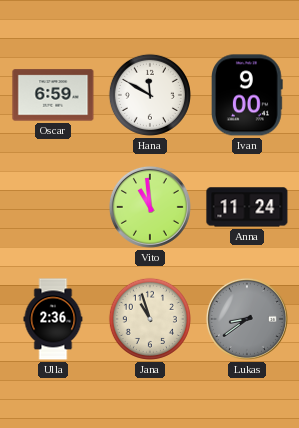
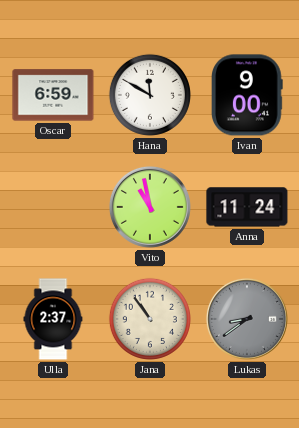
Vito: 10:59 -> 10:58 (150, 207)
Ulla: 2:36 -> 2:37 (53, 319)
Jana: 10:57 -> 10:54 (150, 319)
